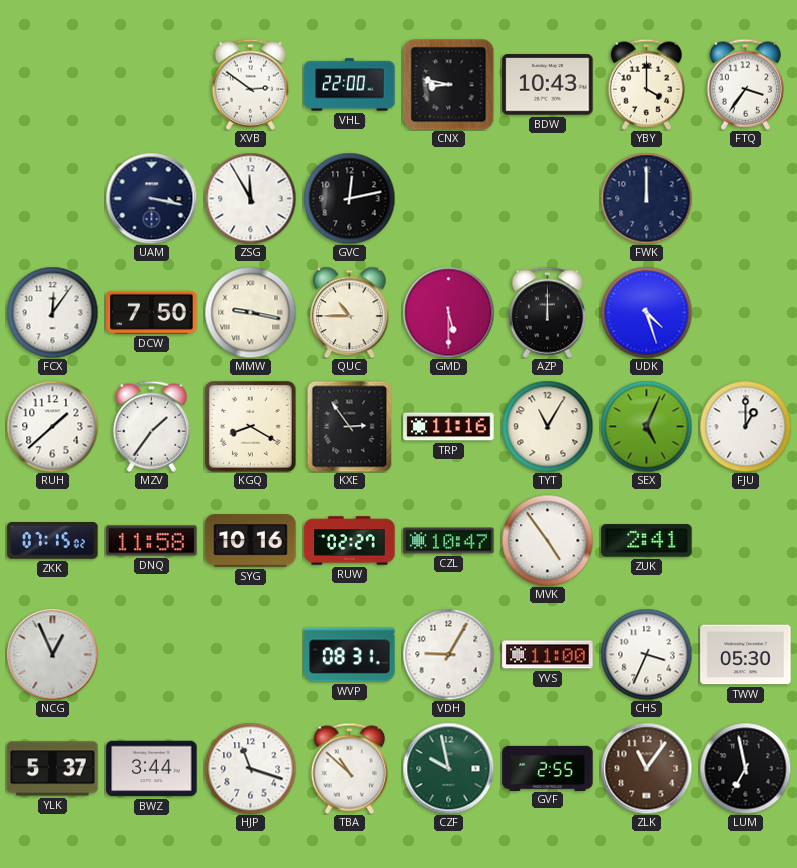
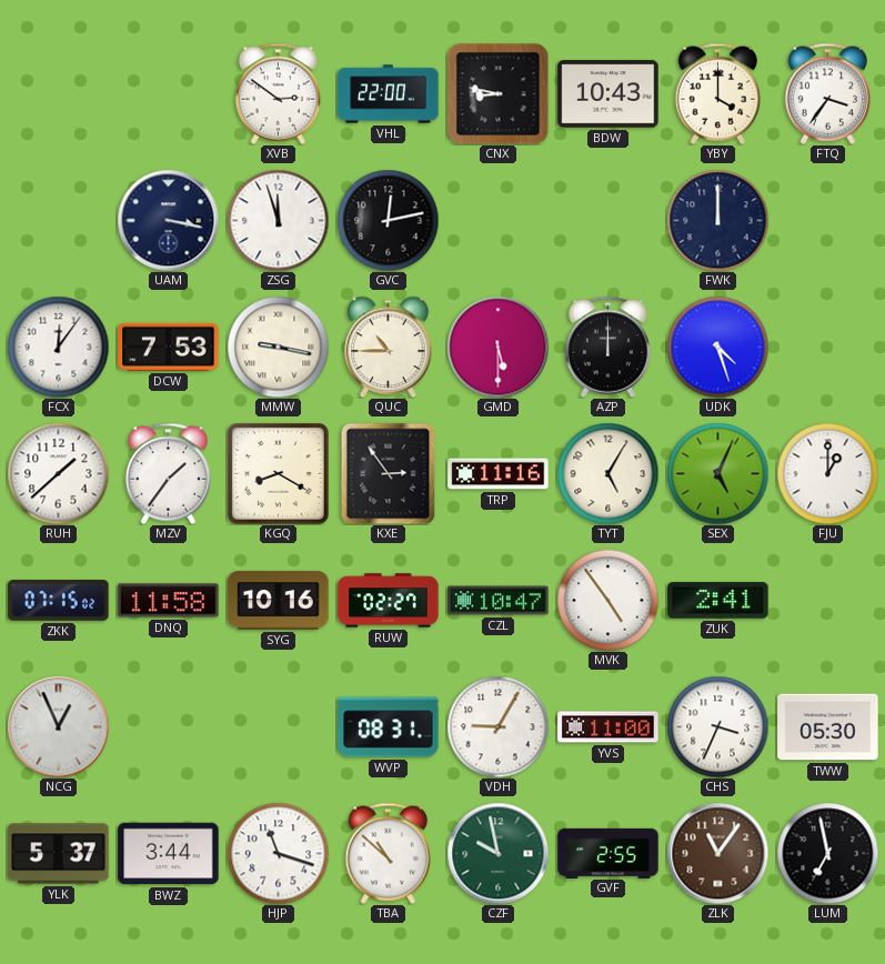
ZSG: 11:55 -> 11:57 (278, 220)
DCW: 7:50 -> 7:53 (169, 347)
TYT: 11:05 -> 5:05 (607, 473)
